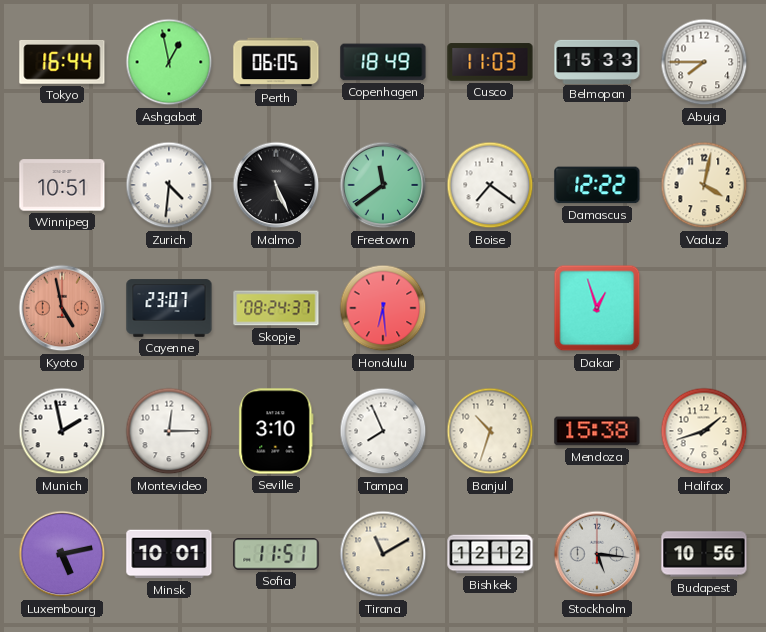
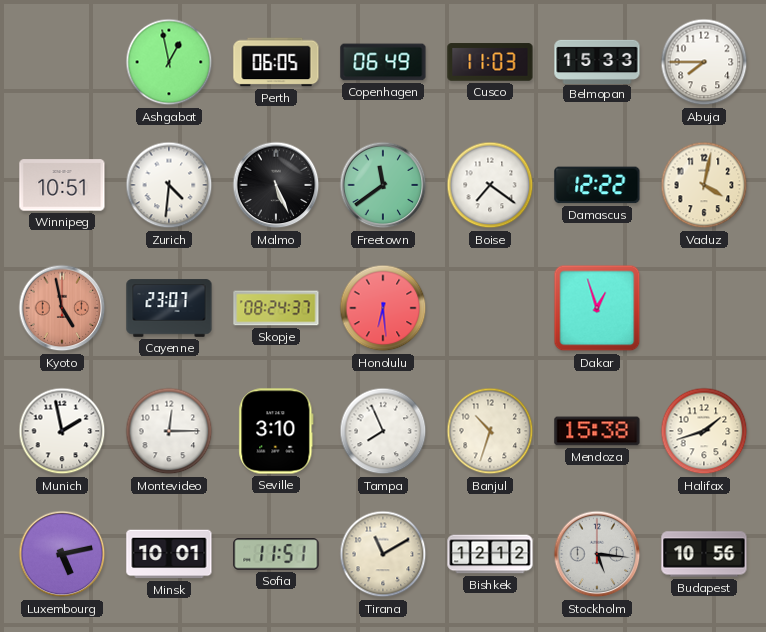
Tokyo: 16:44 -> none (62, 62)
Copenhagen: 18:49 -> 06:49 (383, 62)
